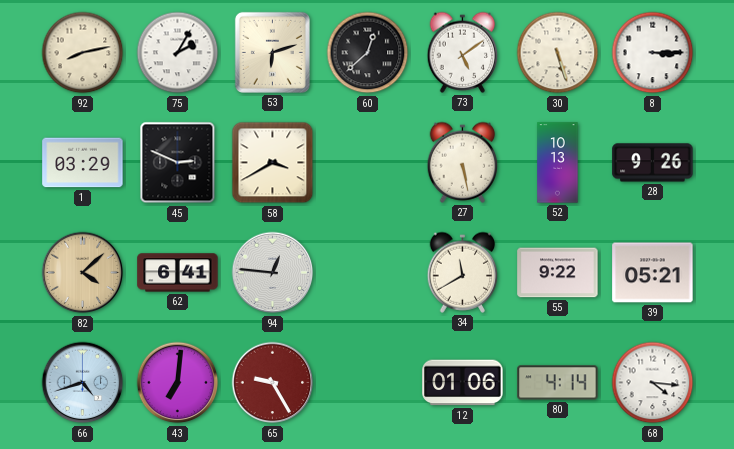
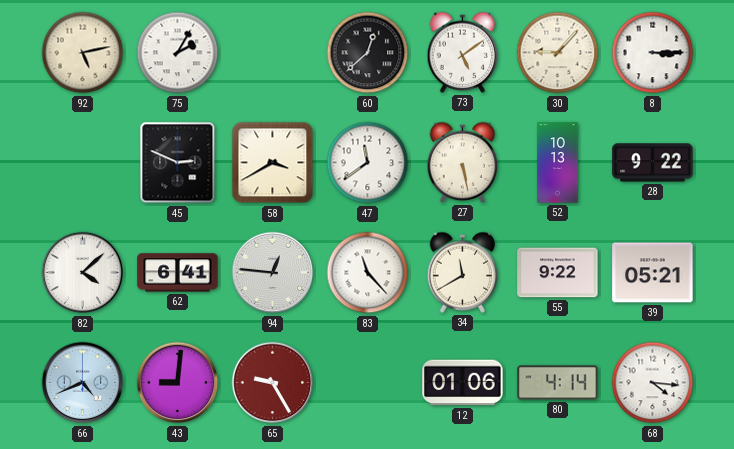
92: 8:13 -> 5:13 (83, 53)
53: 6:12 -> none (272, 52)
30: 5:27 -> 9:07 (558, 53)
1: 03:29 -> none (83, 163)
47: none -> 11:39 (368, 163)
28: 9:26 -> 9:22 (653, 163)
82 dial: champagne -> white (83, 273)
83: none -> 11:23 (368, 273)
66: 4:42 -> 4:41 (83, 383)
43: 7:01 -> 9:01 (178, 383)
